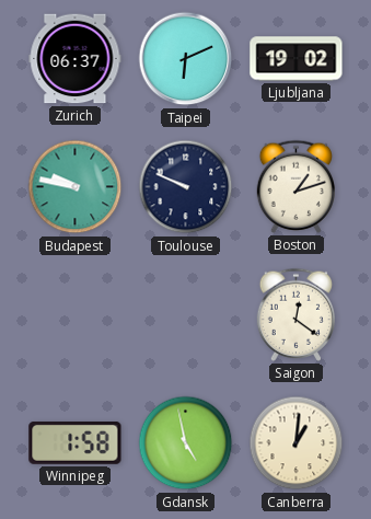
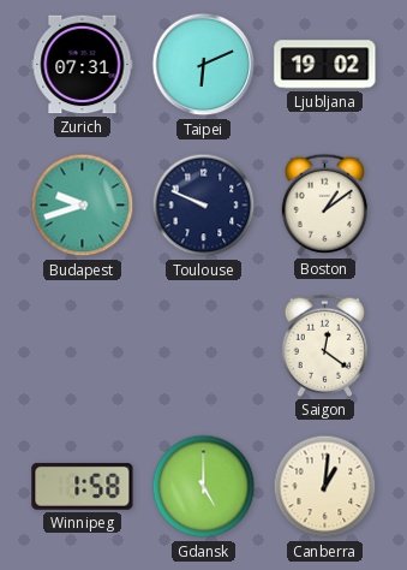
Zurich: 06:37 -> 07:31 (83, 65)
Budapest: 9:47 -> 9:42 (83, 206)
Boston: 1:12 -> 1:09 (324, 204)
Gdansk: 4:58 -> 5:00 (204, 487)
